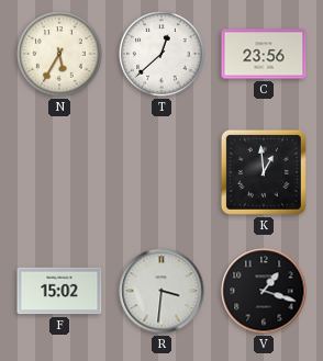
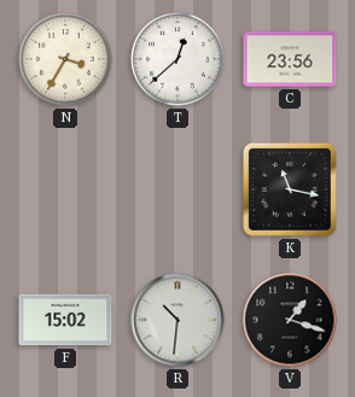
N: 5:35 -> 3:35 (65, 59)
K: 12:59 -> 11:17 (290, 189)
R: 3:31 -> 10:31 (177, 320)
